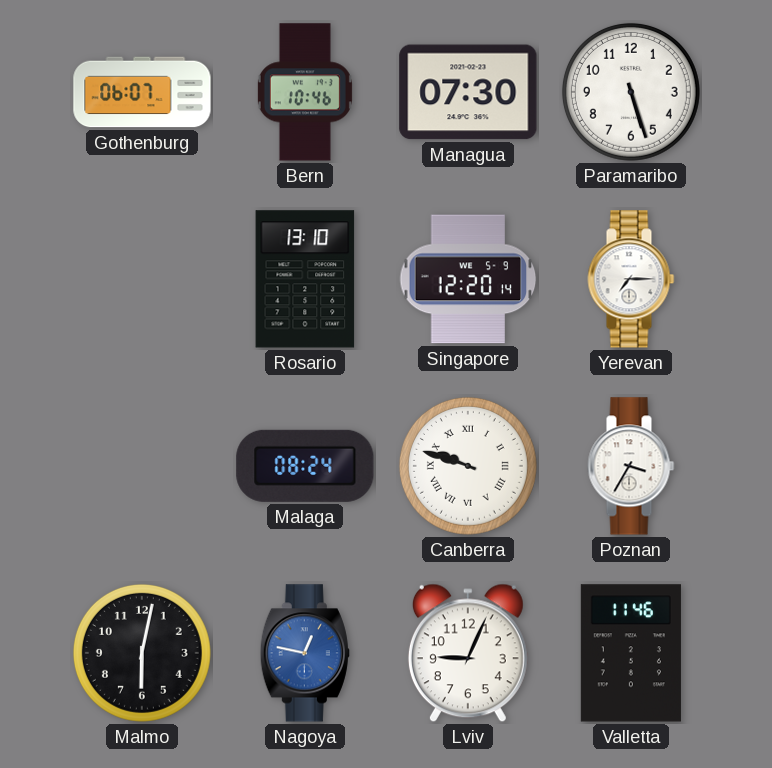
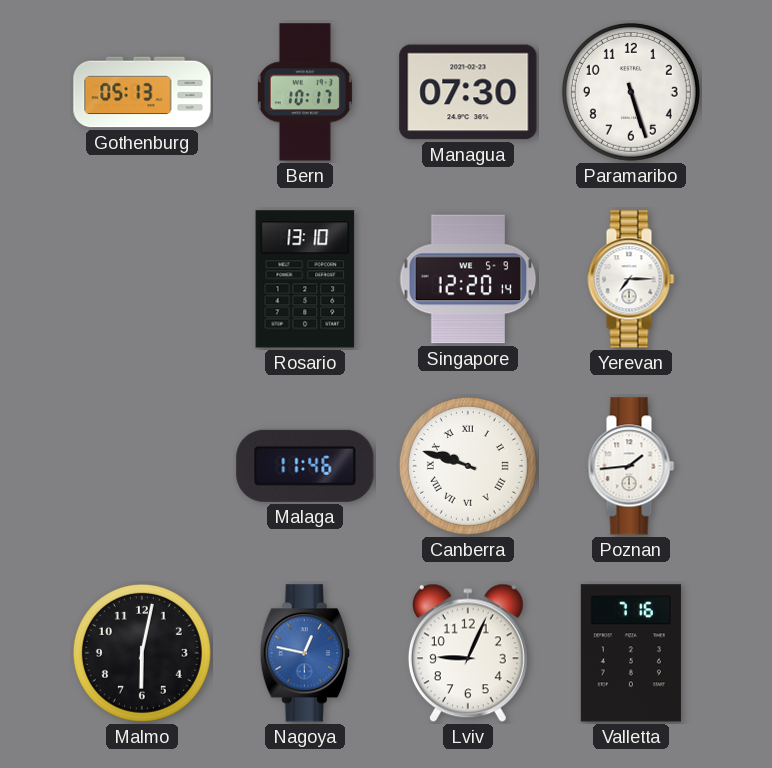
Gothenburg: 06:07 -> 05:13 (142, 92)
Bern: 10:46 -> 10:17 (305, 92)
Malaga: 08:24 -> 11:46 (305, 466)
Poznan: 3:35 -> 1:44 (631, 466)
Valletta: 11:46 -> 7:16 (631, 653)
